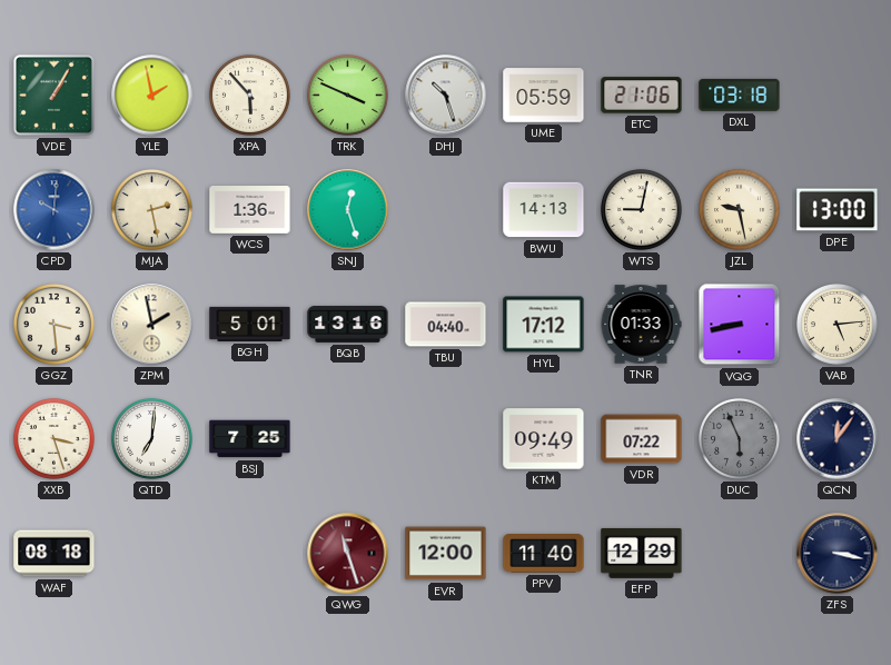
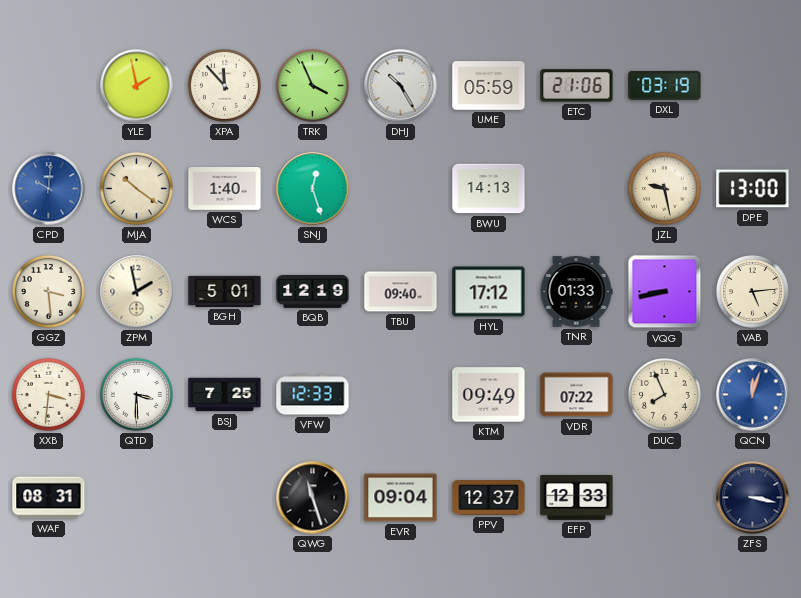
VDE: 1:05 -> none (53, 95)
XPA: 5:53 -> 11:53 (225, 86)
TRK: 3:49 -> 3:56 (313, 86)
DHJ: 10:27 -> 10:25 (401, 86)
DXL: 03:18 -> 03:19 (665, 85)
MJA: 2:28 -> 10:21 (137, 189)
WCS: 1:36 -> 1:40 (225, 189)
WTS: 9:02 -> none (642, 210)
BQB: 13:16 -> 12:19 (313, 291)
TBU: 04:40 -> 09:40 (401, 292)
XXB: 3:27 -> 3:31 (49, 395)
QTD: 7:01 -> 3:30 (137, 395)
VFW: none -> 12:33 (313, 395)
DUC: 5:56 -> 7:56 (665, 395)
DUC dial: grey -> cream (665, 395)
QCN: 12:06 -> 12:03 (753, 395)
QCN dial: navy -> blue (753, 395)
WAF: 08:18 -> 08:31 (49, 498)
QWG dial: burgundy -> black (313, 498)
EVR: 12:00 -> 09:04 (401, 498)
PPV: 11:40 -> 12:37 (489, 498)
EFP: 12:29 -> 12:33 (577, 497)
